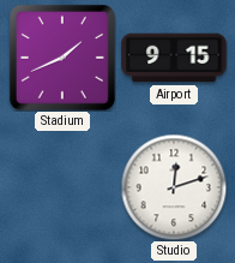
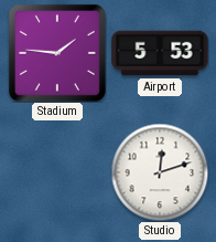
Stadium: 1:41 -> 1:46 (57, 53)
Airport: 9:15 -> 5:53 (160, 53)
